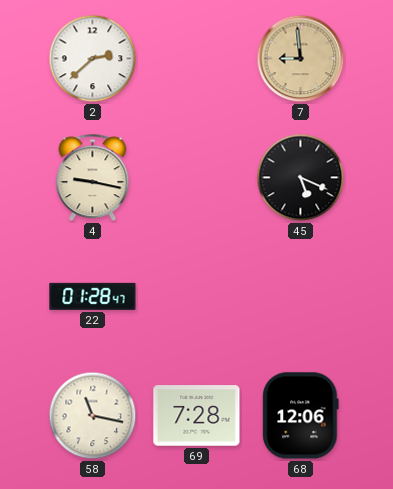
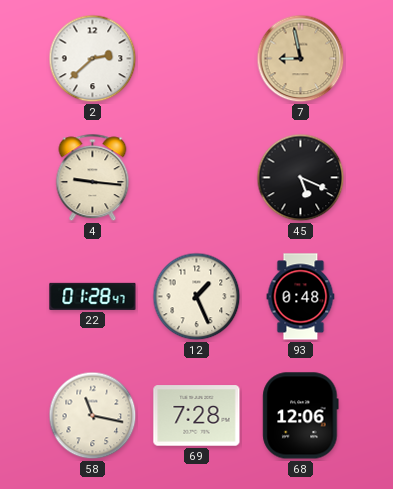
7: 8:59 -> 8:58 (301, 59)
4: 9:17 -> 9:16 (93, 178)
12: none -> 1:26 (197, 297)
93: none -> 0:48 (301, 297)
